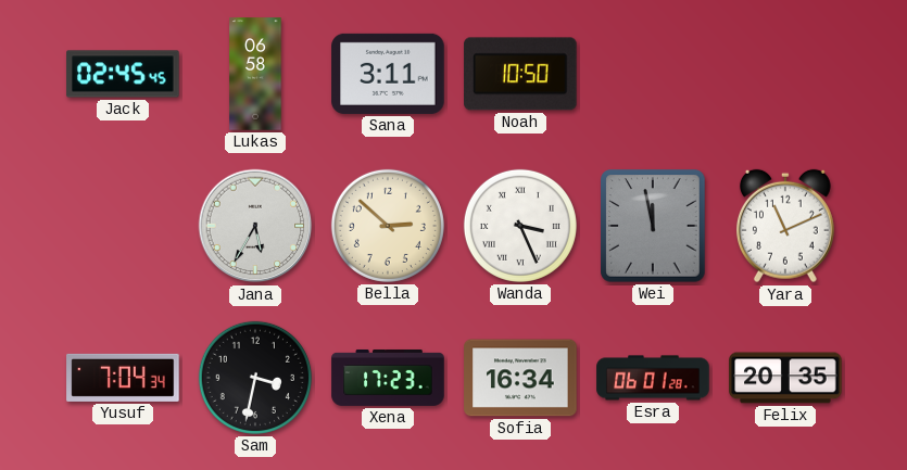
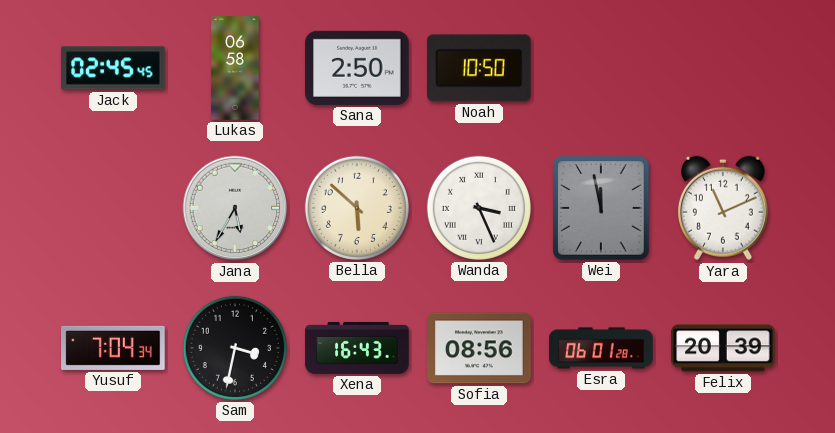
Sana: 3:11 -> 2:50 (357, 68)
Bella: 2:52 -> 5:52 (357, 208)
Xena: 17:23 -> 16:43 (357, 348)
Sofia: 16:34 -> 08:56 (479, 348)
Felix: 20:35 -> 20:39 (723, 348)
